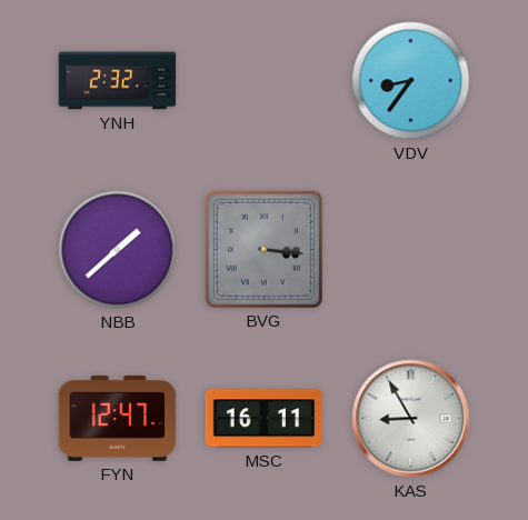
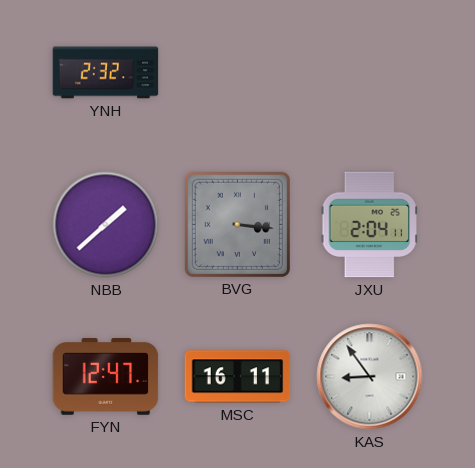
VDV: 8:36 -> none (411, 81)
JXU: none -> 2:04 (369, 225)
KAS: 8:55 -> 8:54 (370, 377)
